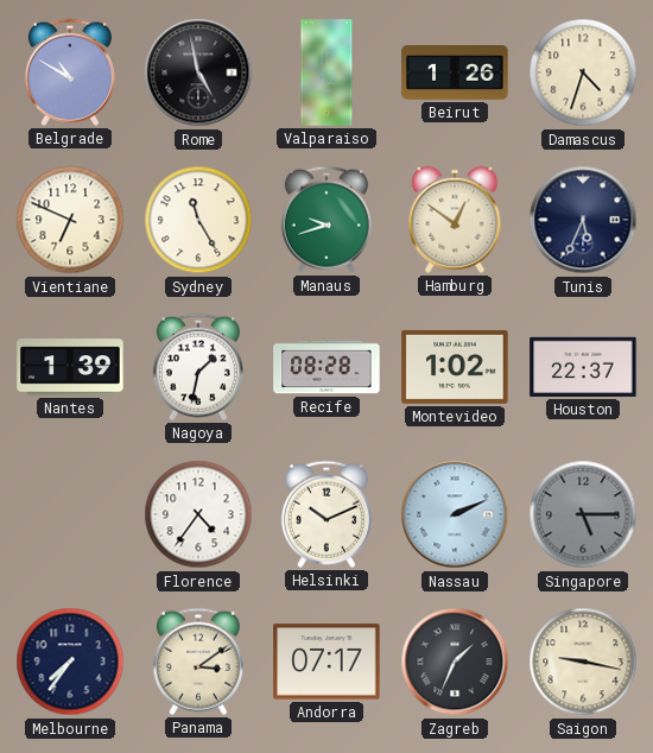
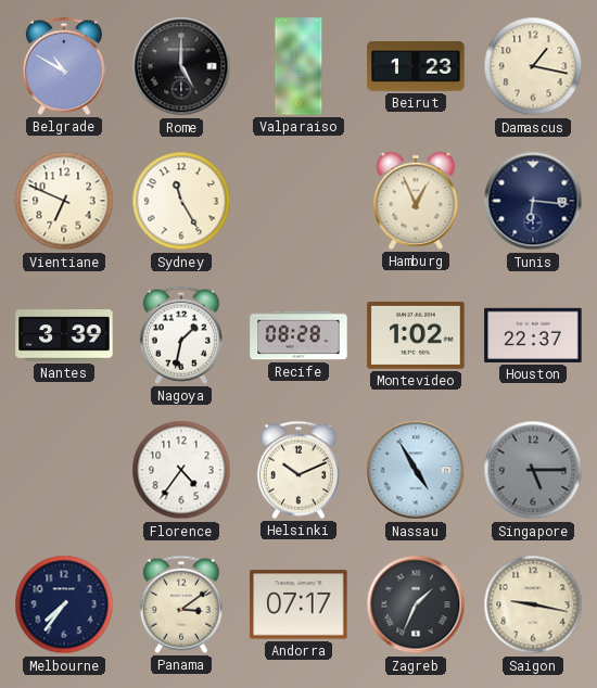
Rome: 4:58 -> 5:00 (181, 66)
Beirut: 1:26 -> 1:23 (416, 67)
Damascus: 4:33 -> 1:17 (533, 66)
Manaus: 9:42 -> none (326, 220)
Hamburg: 12:51 -> 12:56 (416, 201)
Tunis: 5:34 -> 6:16 (533, 201)
Nantes: 1:39 -> 3:39 (64, 335)
Nassau: 2:11 -> 4:55 (416, 470)
